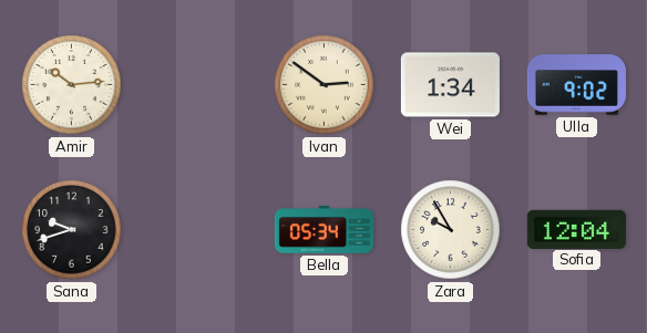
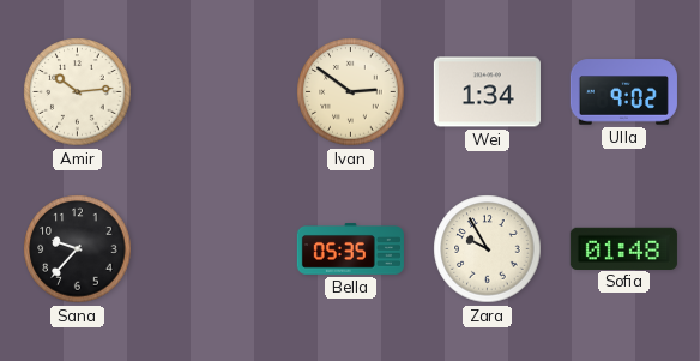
Sana: 9:42 -> 9:37 (78, 249)
Bella: 05:34 -> 05:35 (350, 249)
Sofia: 12:04 -> 01:48 (623, 248)
